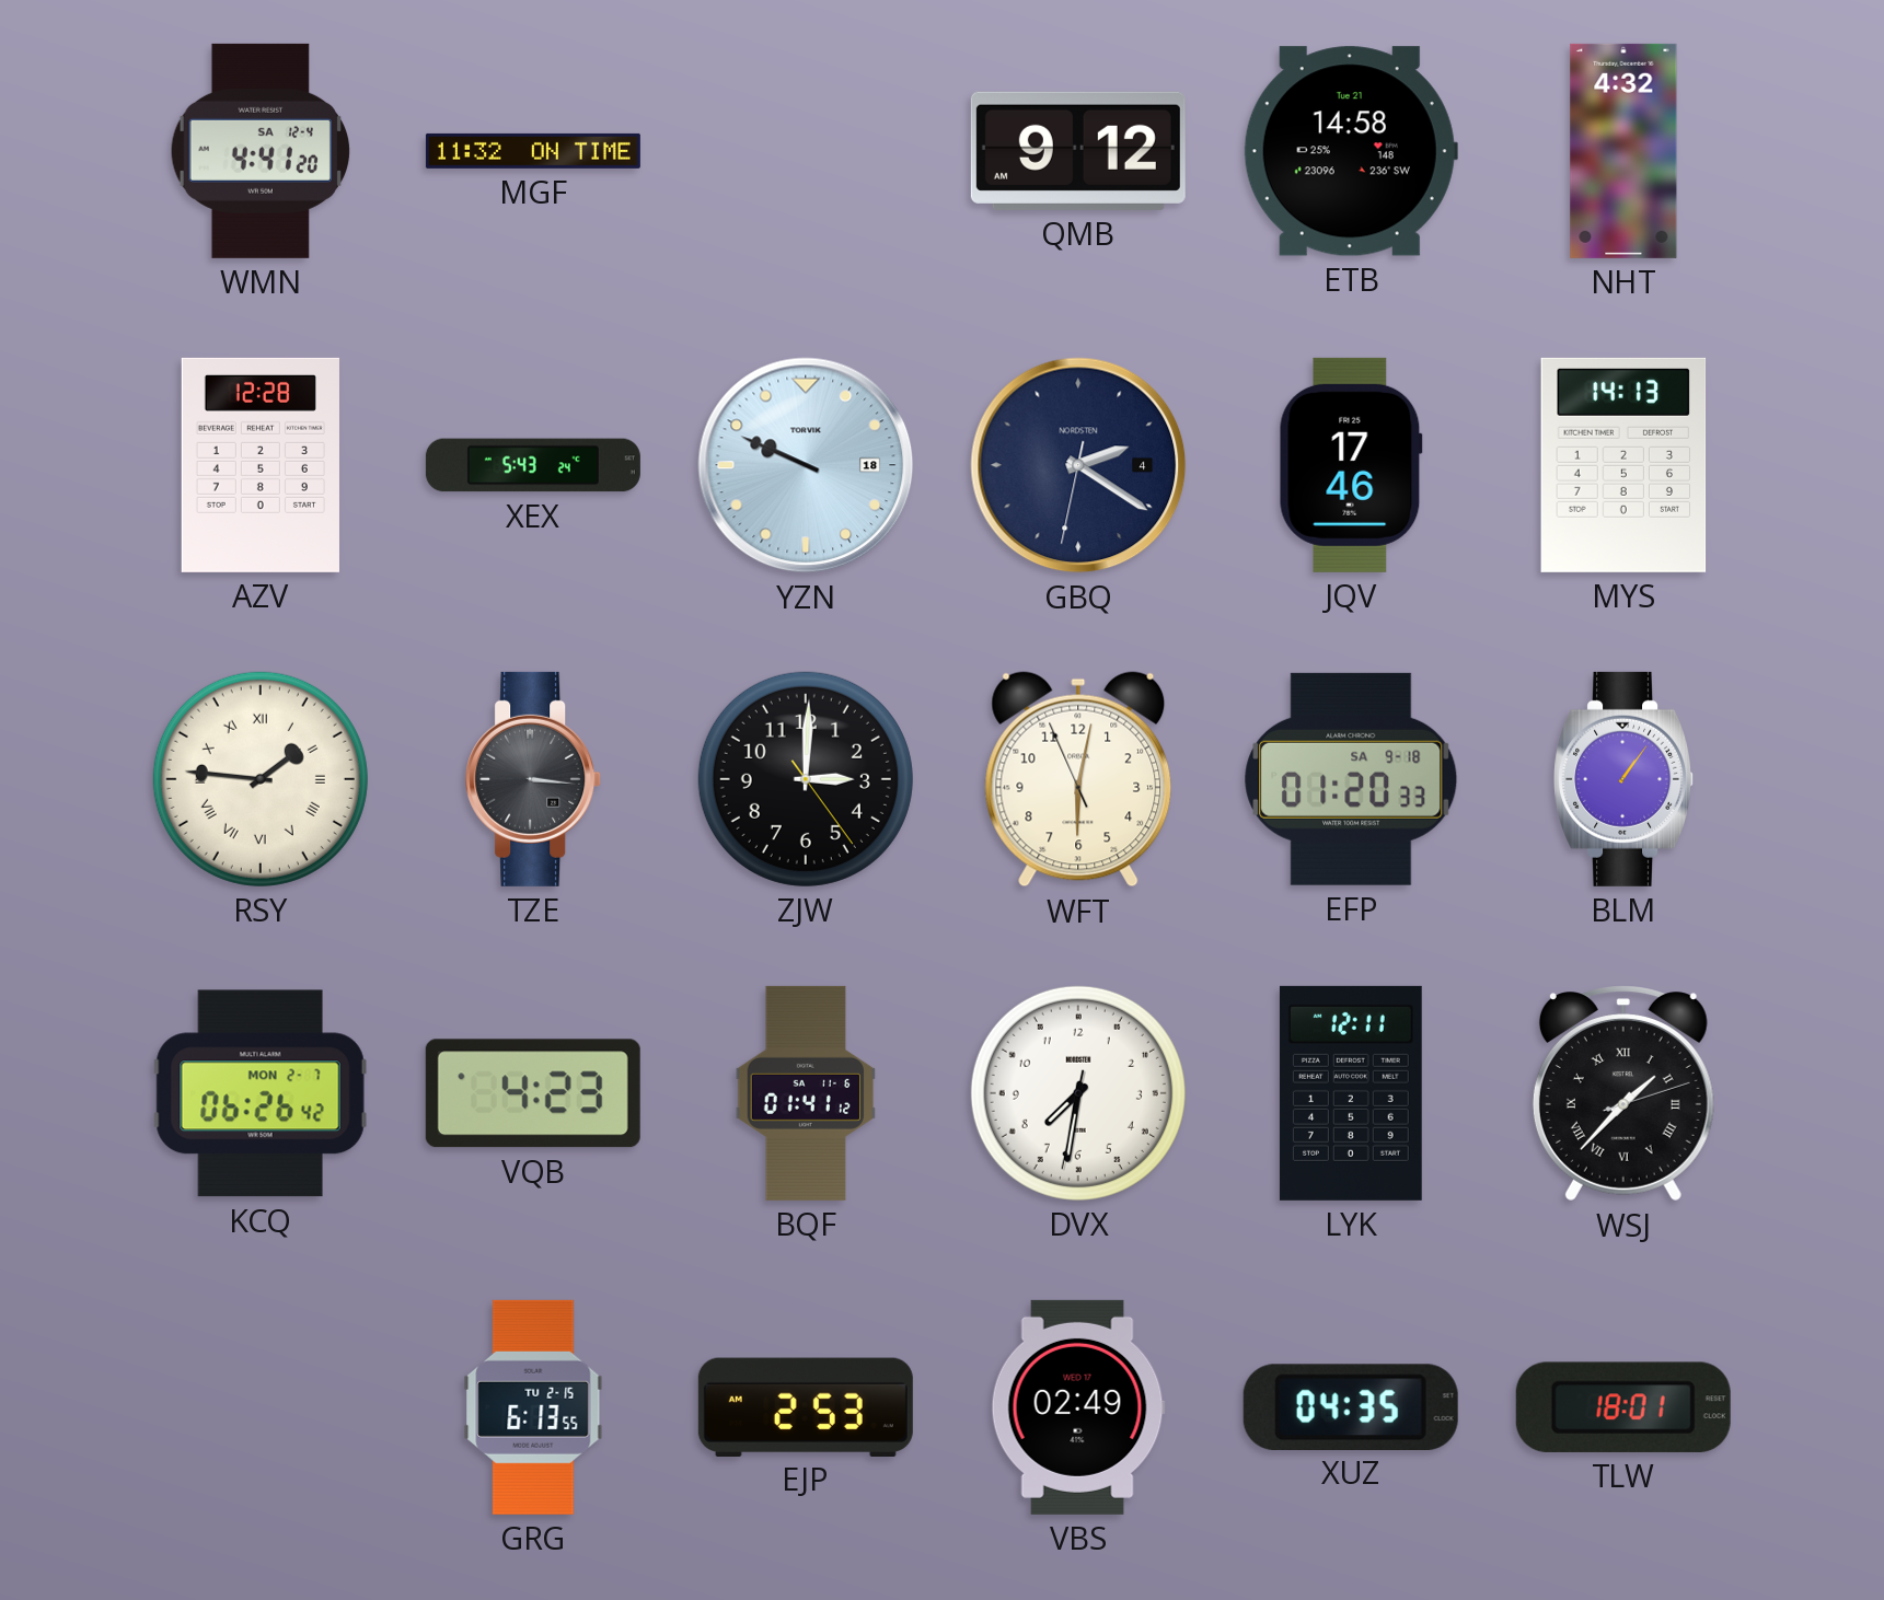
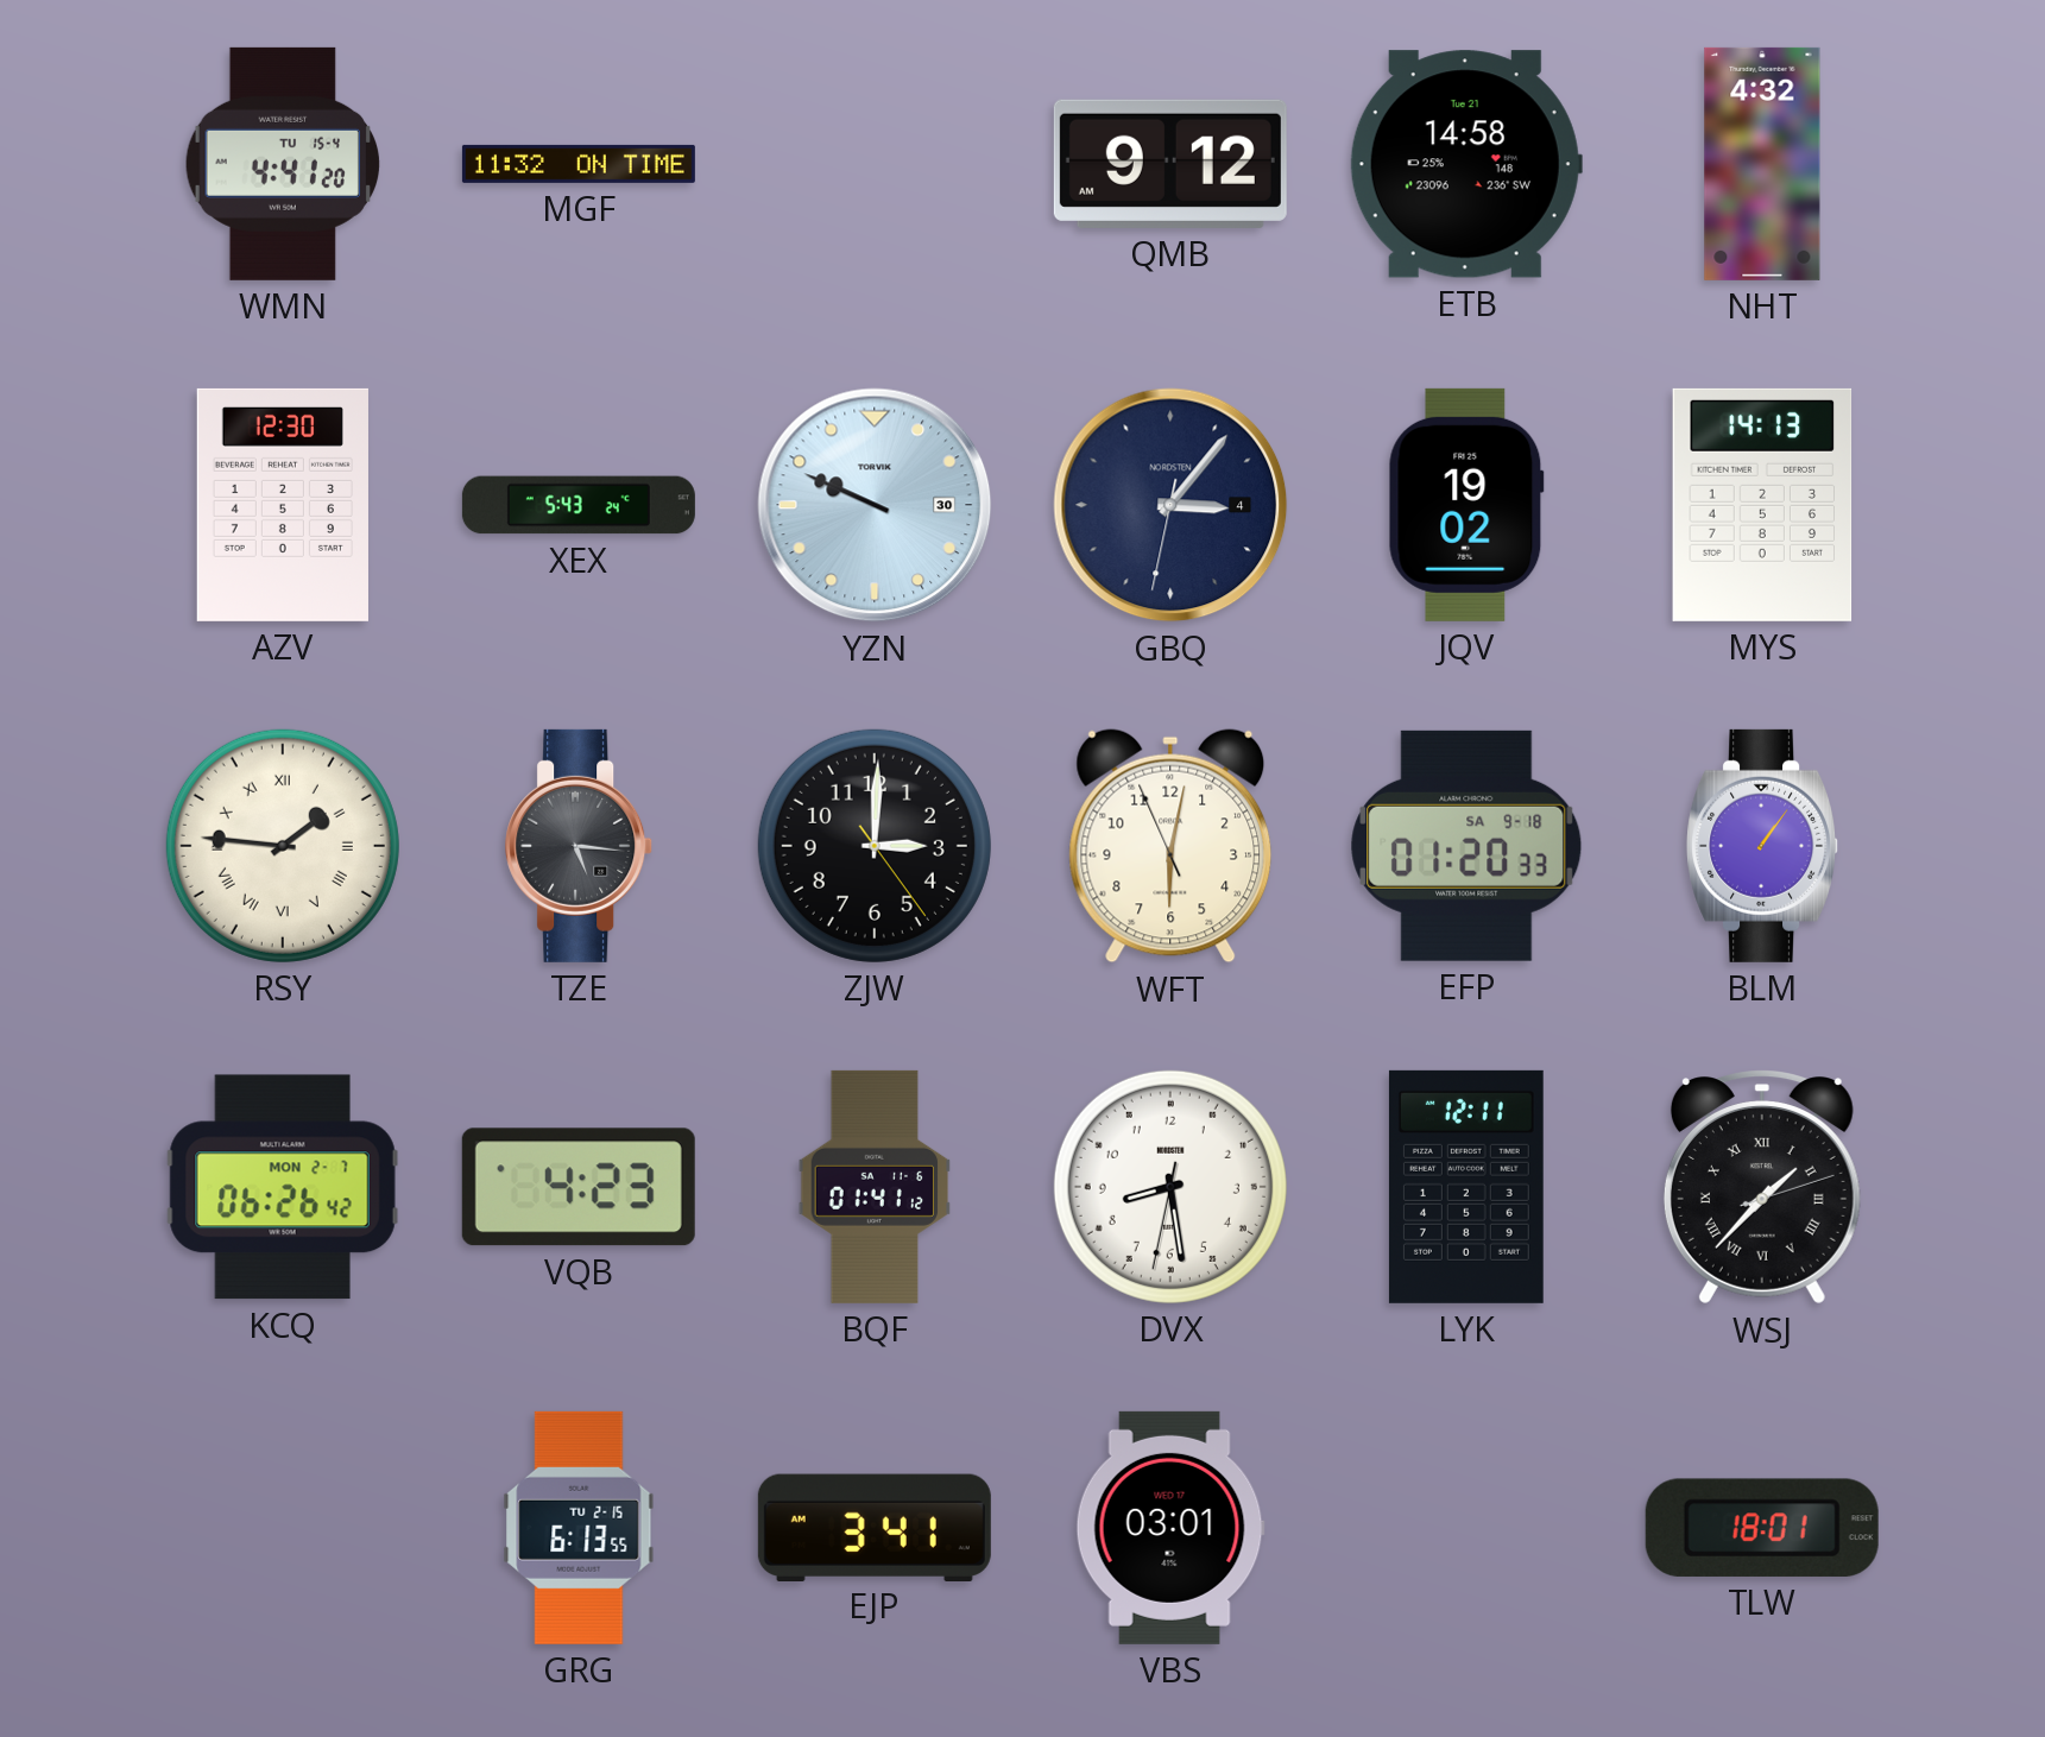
WMN date: SA 12-4 -> TU 15-4 (282, 164)
AZV: 12:28 -> 12:30 (283, 505)
YZN date: 18 -> 30 (875, 505)
GBQ: 2:20 -> 3:06 (1170, 505)
JQV: 17:46 -> 19:02 (1466, 505)
TZE: 3:16 -> 5:16 (580, 846)
DVX: 7:31 -> 8:28 (1170, 1187)
EJP: 2:53 -> 3:41 (875, 1527)
VBS: 02:49 -> 03:01 (1170, 1528)
XUZ: 04:35 -> none (1351, 1406)
